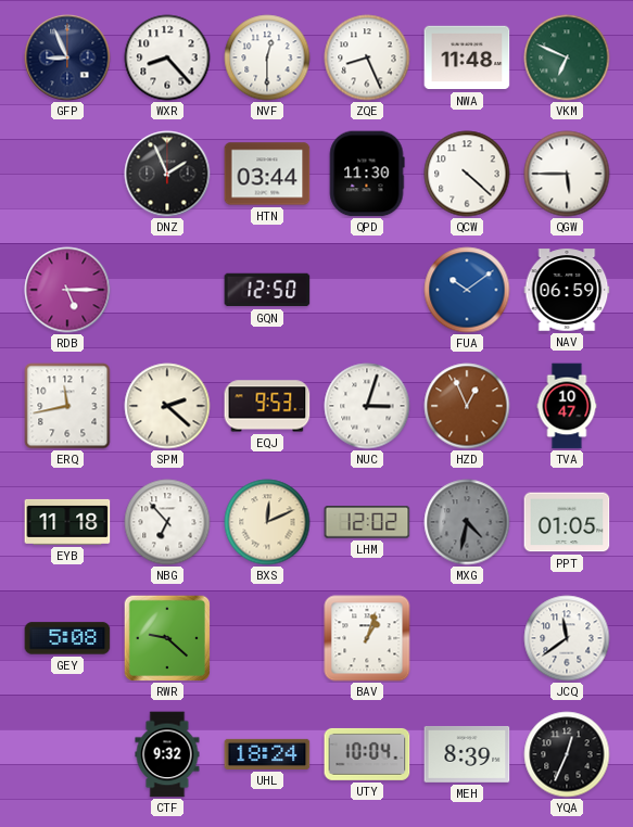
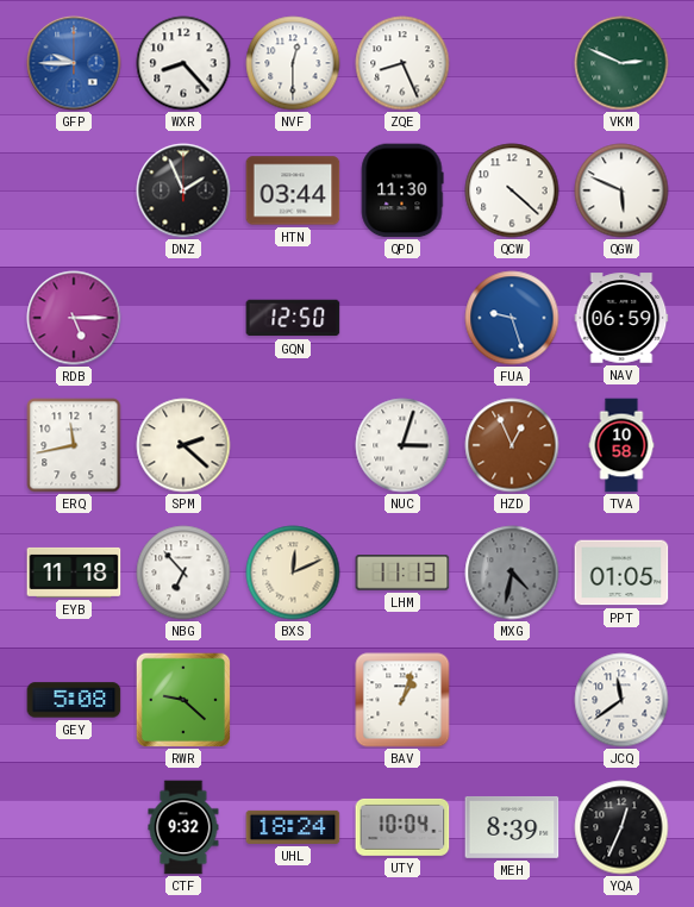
GFP: 8:56 -> 9:45 (74, 63)
GFP dial: navy -> blue (74, 63)
NWA: 11:48 -> none (467, 58)
VKM: 6:49 -> 2:49 (621, 63)
QGW: 5:45 -> 5:49 (621, 190)
FUA: 10:09 -> 9:27 (512, 318)
EQJ: 9:53 -> none (267, 406)
TVA: 10:47 -> 10:58 (621, 445)
LHM: 12:02 -> 11:13 (402, 574)
